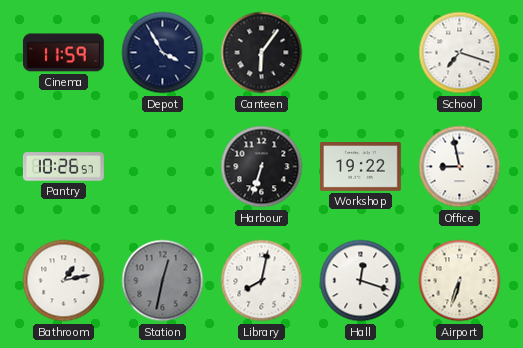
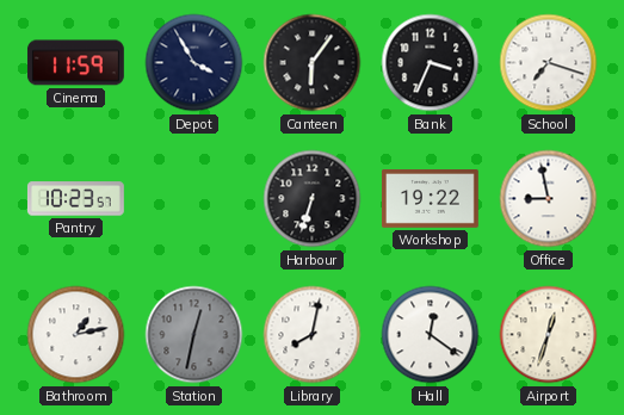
Bank: none -> 3:34 (431, 63)
Pantry: 10:26 -> 10:23 (75, 199)
Hall: 12:18 -> 12:21 (431, 335)
Airport: 6:33 -> 12:33 (549, 335)
